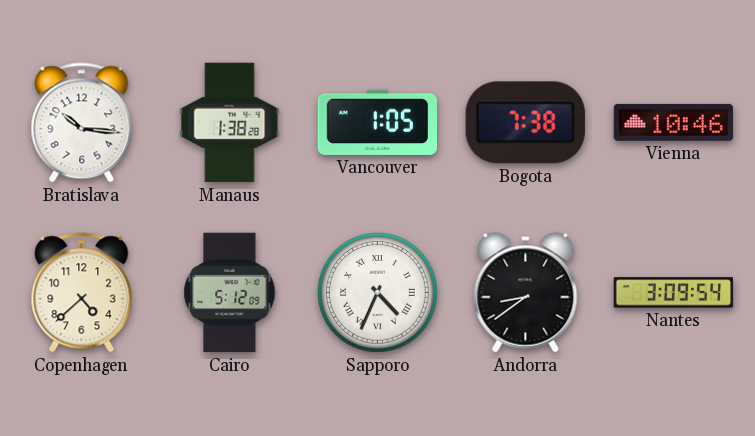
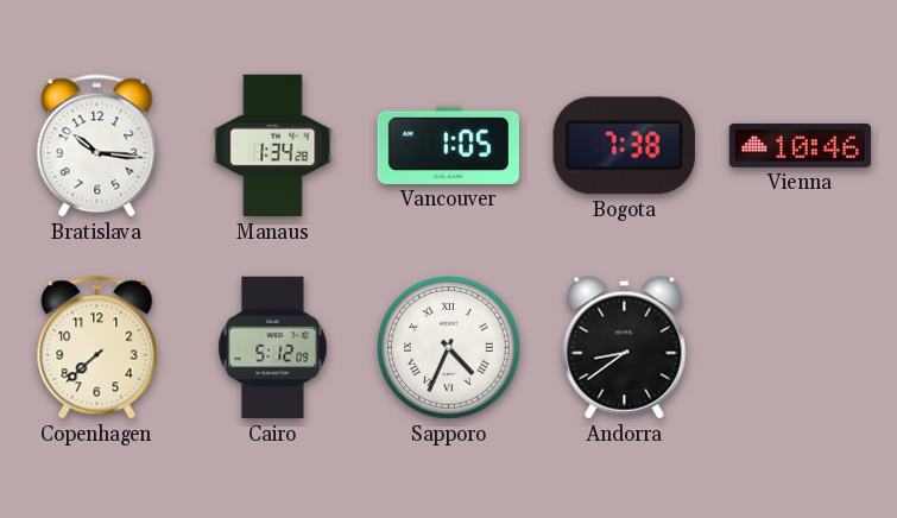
Manaus: 1:38 -> 1:34 (273, 146)
Copenhagen: 4:38 -> 7:38 (97, 348)
Nantes: 3:09 -> none (674, 293)
